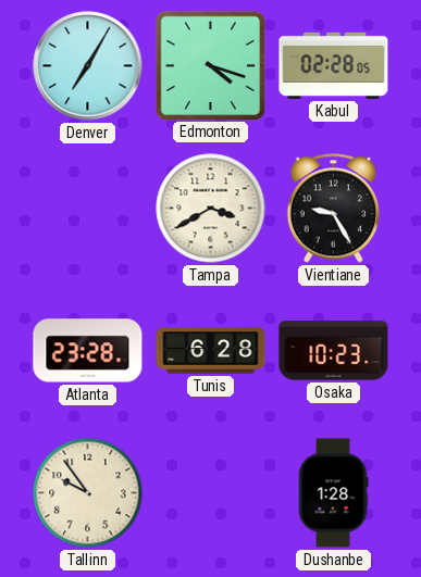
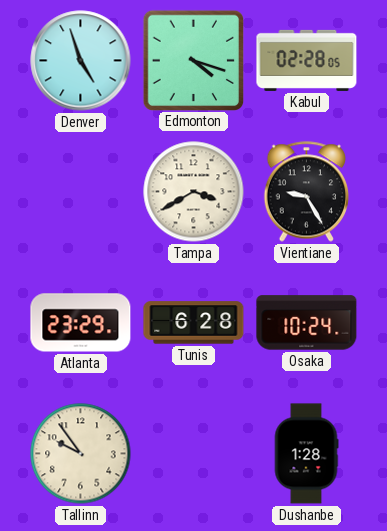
Denver: 7:05 -> 4:57 (81, 61)
Atlanta: 23:28 -> 23:29 (81, 323)
Osaka: 10:23 -> 10:24 (307, 323)
